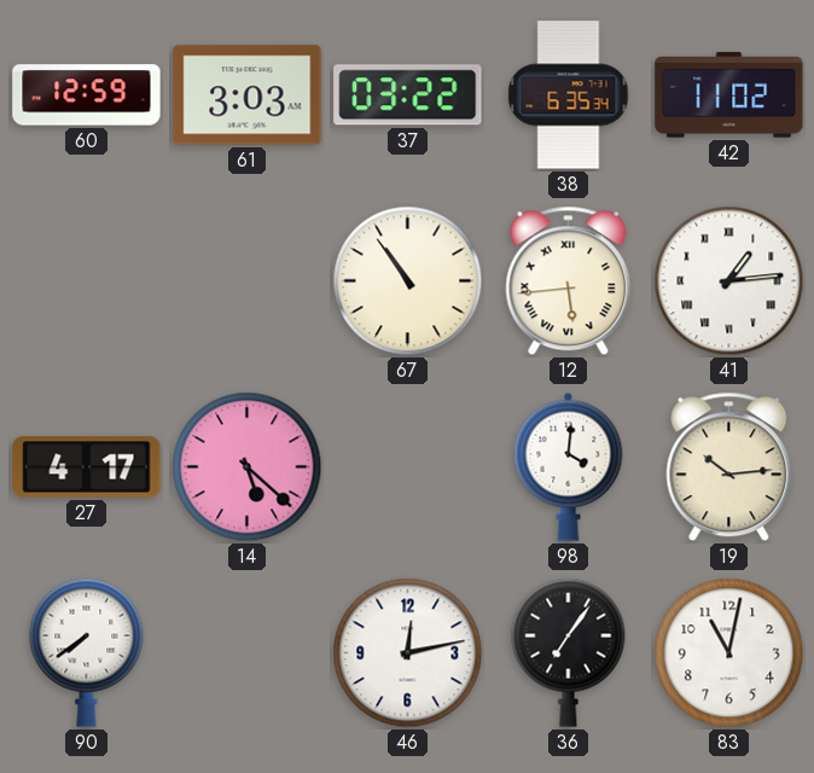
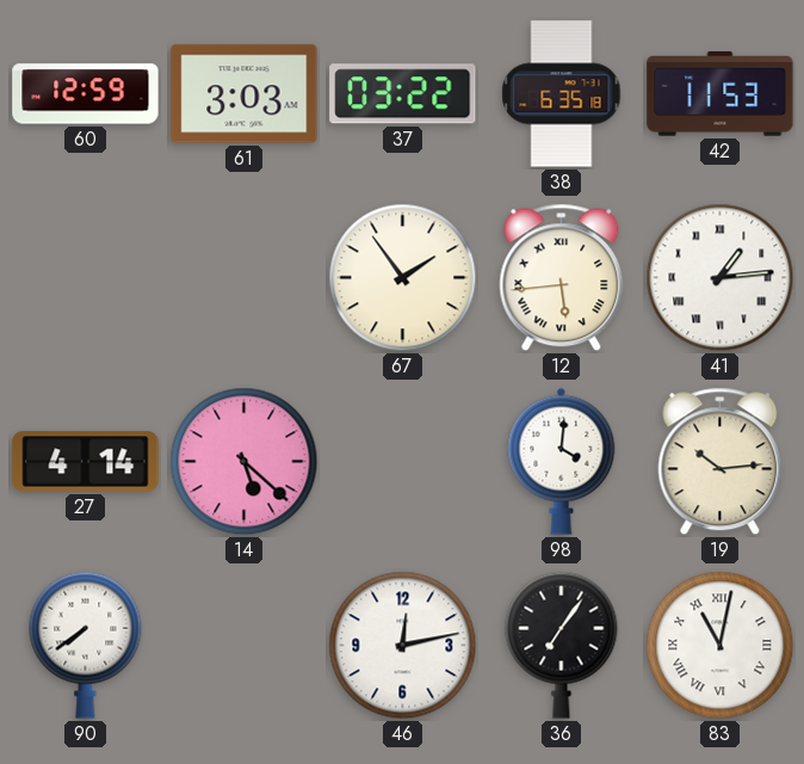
38: 6:35:34 -> 6:35:18 (562, 94)
42: 11:02 -> 11:53 (720, 94)
67: 10:54 -> 1:54 (403, 278)
27: 4:17 -> 4:14 (86, 462)
83 numerals: Arabic -> Roman (720, 646)
